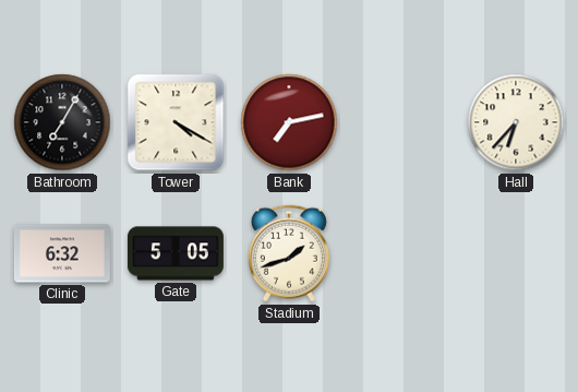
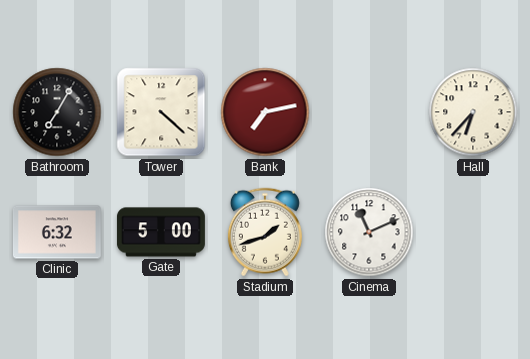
Tower: 4:20 -> 4:22 (161, 112)
Gate: 5:05 -> 5:00 (161, 232)
Cinema: none -> 11:11 (369, 232)
